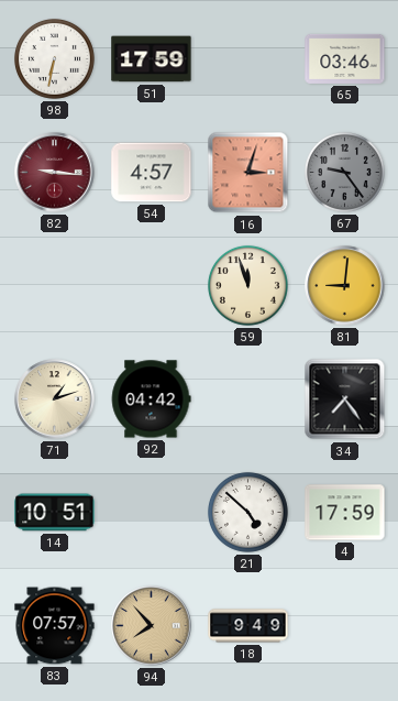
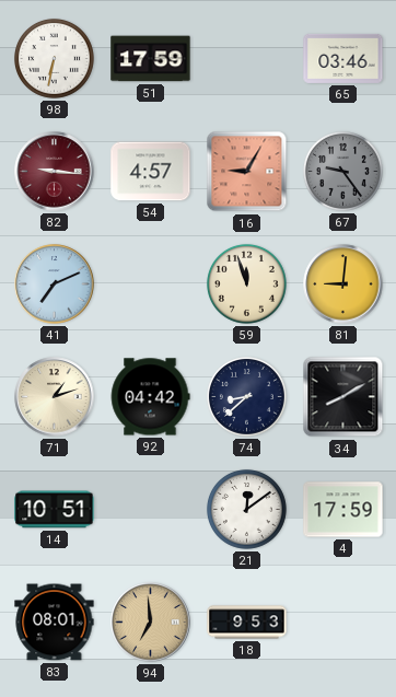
16: 3:03 -> 9:05 (247, 172)
41: none -> 7:11 (55, 284)
74: none -> 8:38 (246, 396)
34: 7:24 -> 8:10 (343, 397)
21: 4:52 -> 12:09 (246, 509)
83: 07:57 -> 08:01 (55, 623)
94: 7:53 -> 6:59 (151, 623)
18: 9:49 -> 9:53 (247, 623)
